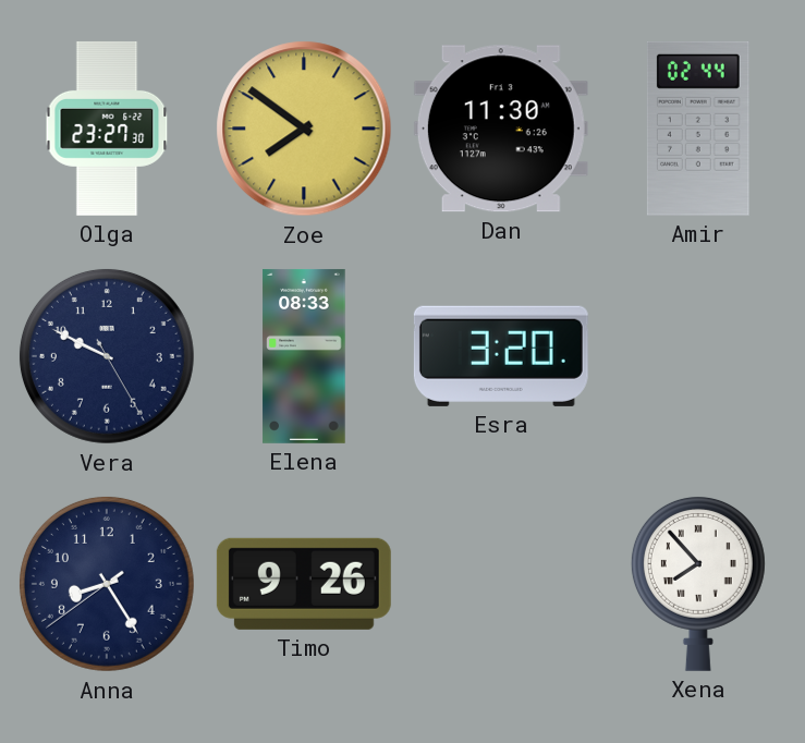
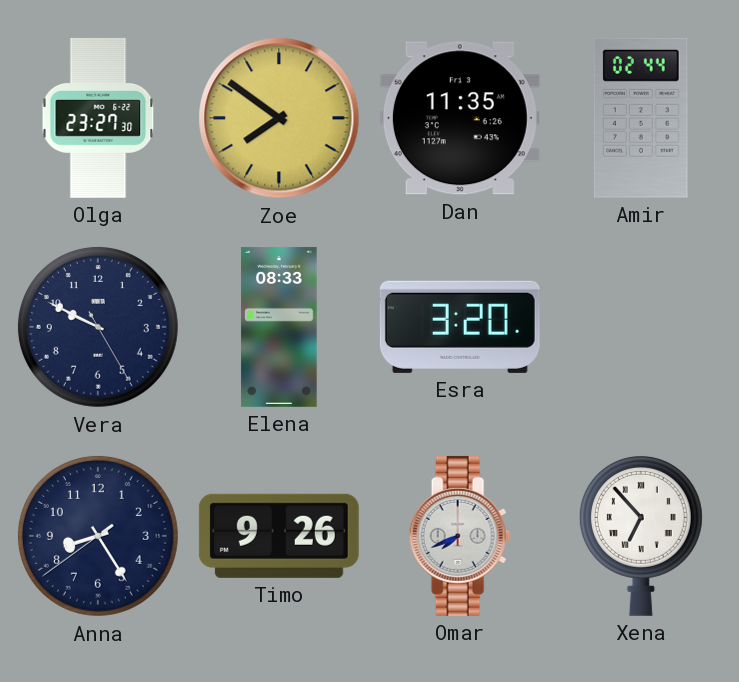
Dan: 11:30 -> 11:35 (460, 118)
Omar: none -> 7:41 (460, 536)
Xena: 7:53 -> 6:53 (641, 535)
